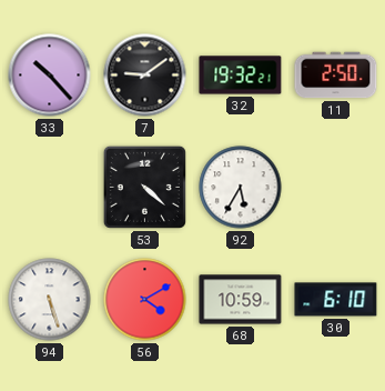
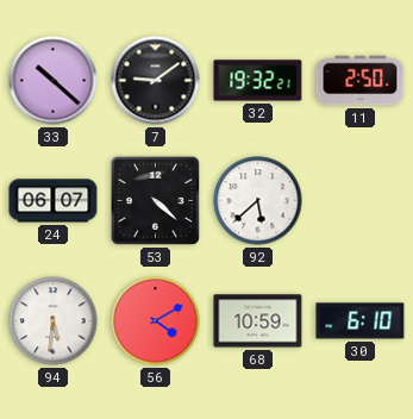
33: 10:23 -> 10:22 (54, 81)
24: none -> 06:07 (54, 201)
92: 5:35 -> 5:38 (258, 201)
94: 5:27 -> 5:31 (54, 321)
